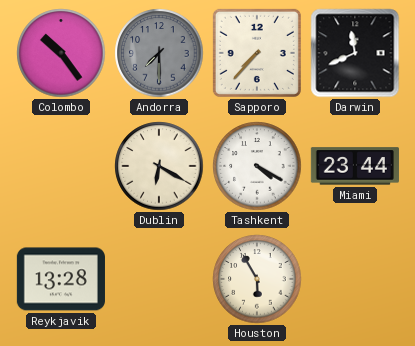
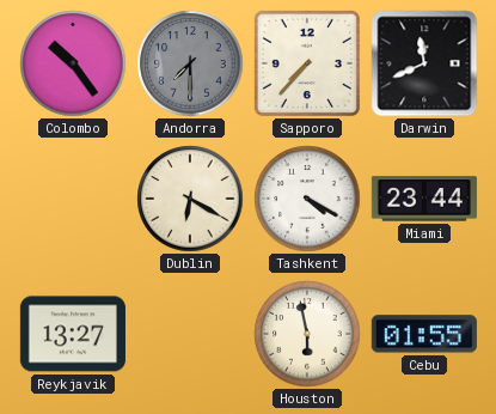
Reykjavik: 13:28 -> 13:27 (73, 334)
Houston: 5:55 -> 5:58 (307, 334)
Cebu: none -> 01:55 (424, 334)
